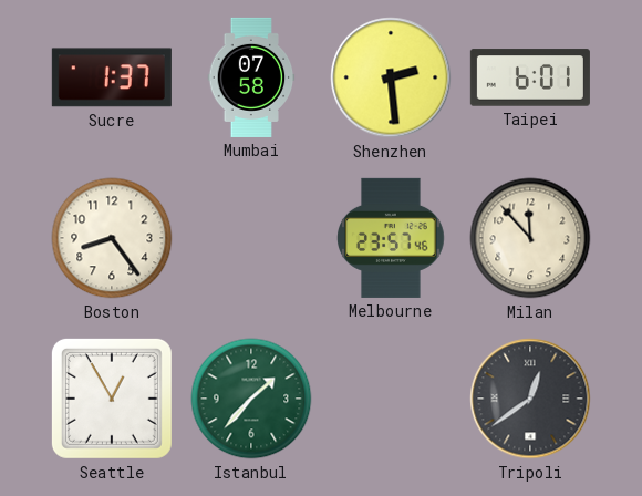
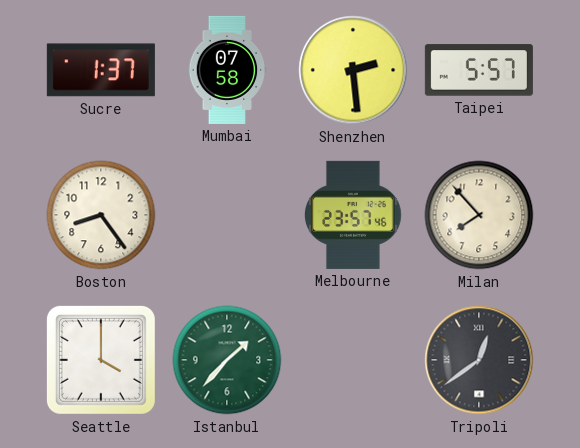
Taipei: 6:01 -> 5:57 (479, 70)
Milan: 11:53 -> 7:53 (479, 215)
Seattle: 12:55 -> 4:00 (101, 360)
